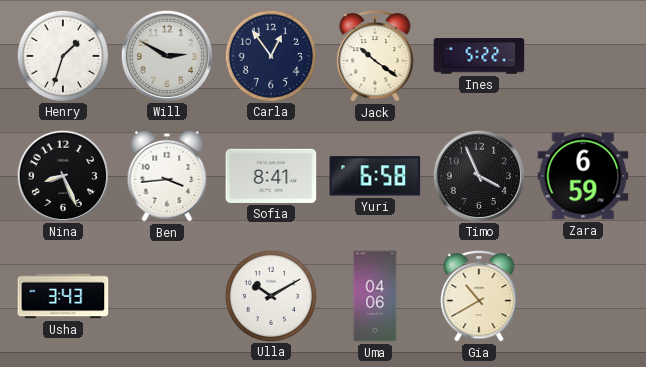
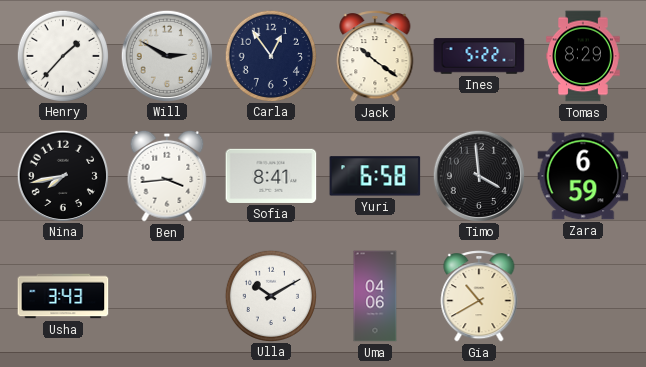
Henry: 1:33 -> 1:37 (62, 55)
Tomas: none -> 8:29 (583, 56)
Nina: 8:26 -> 7:43 (62, 175)
Timo: 3:56 -> 3:59 (478, 175)
